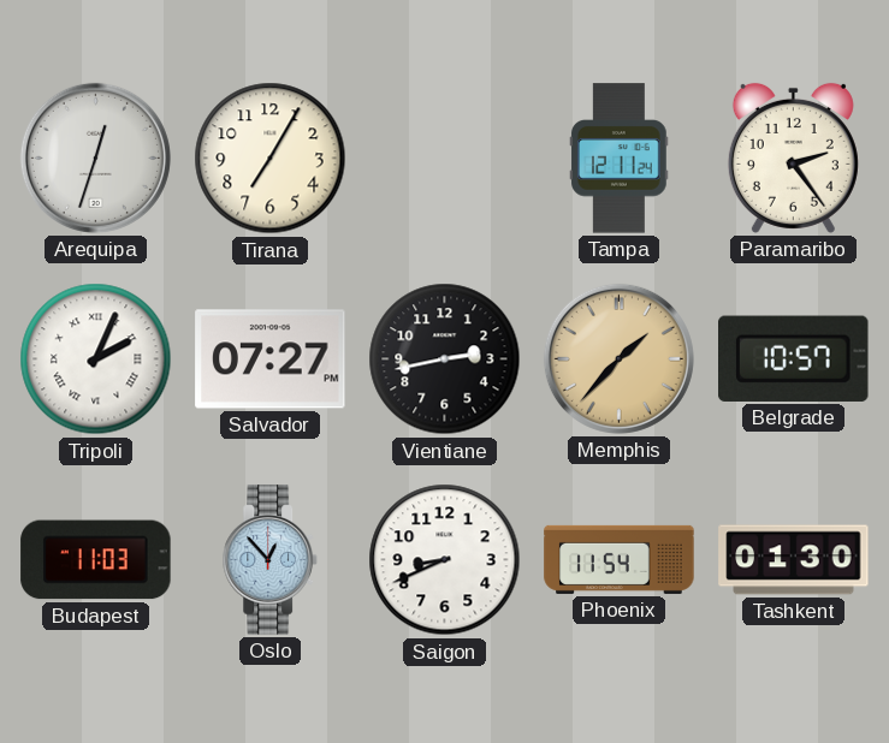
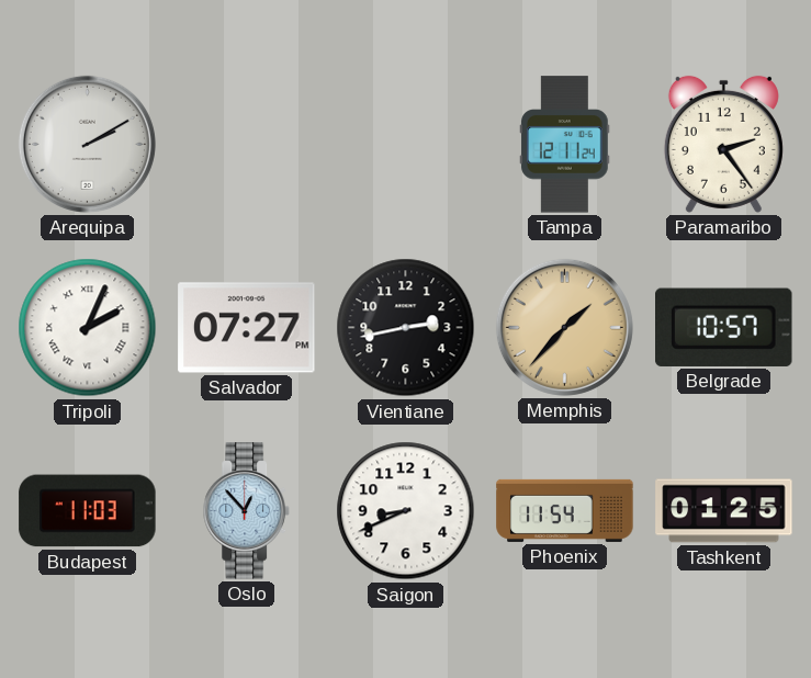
Arequipa: 12:33 -> 2:10 (87, 144)
Tirana: 7:05 -> none (271, 159)
Tashkent: 01:30 -> 01:25 (724, 511)
